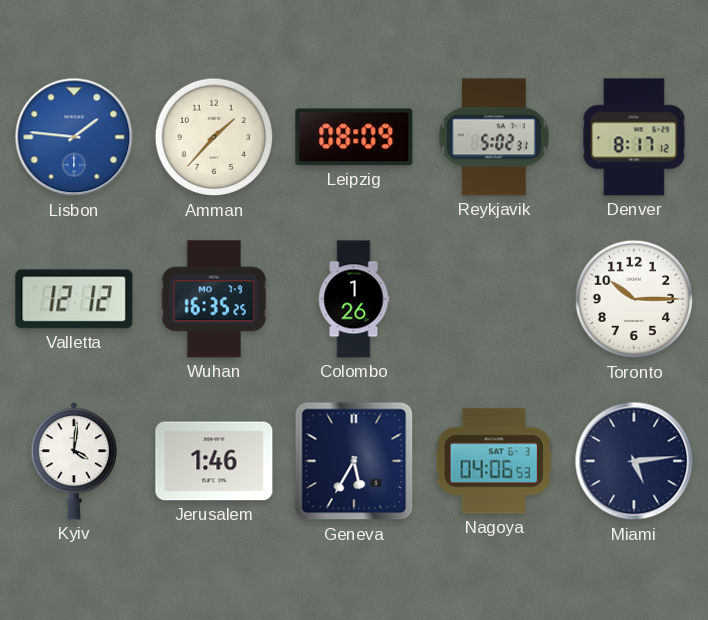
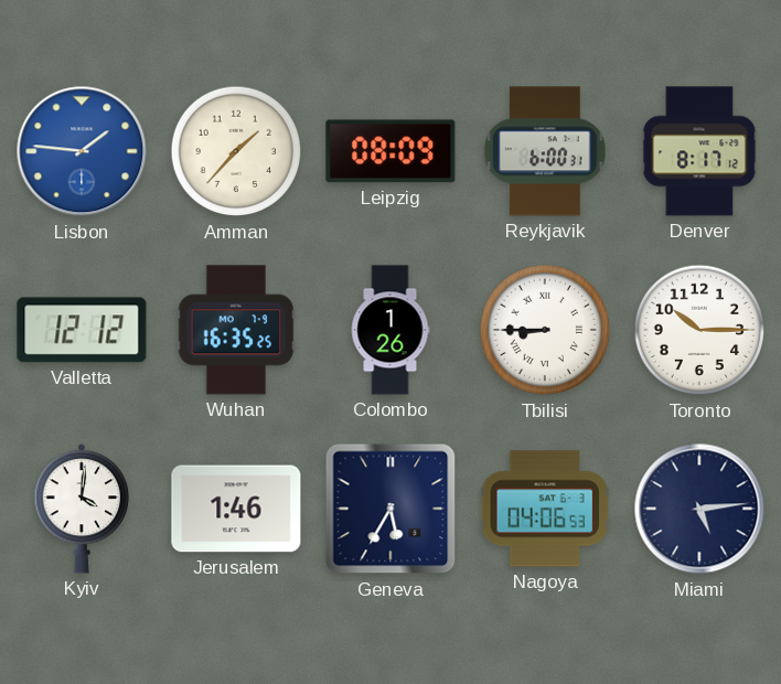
Reykjavik: 5:02 -> 6:00 (545, 151)
Tbilisi: none -> 8:45 (545, 330)
